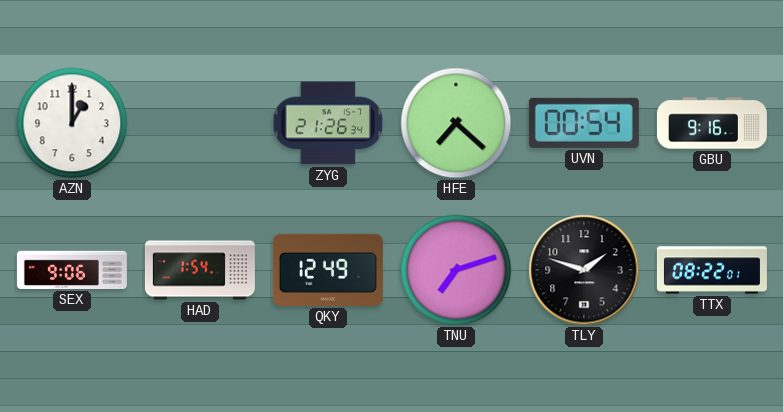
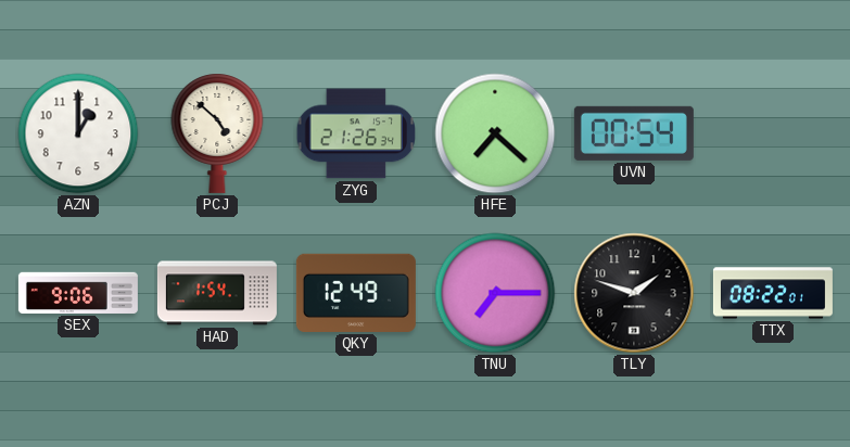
PCJ: none -> 4:52 (217, 133)
GBU: 9:16 -> none (712, 123)
TNU: 7:12 -> 7:15 (495, 293)
